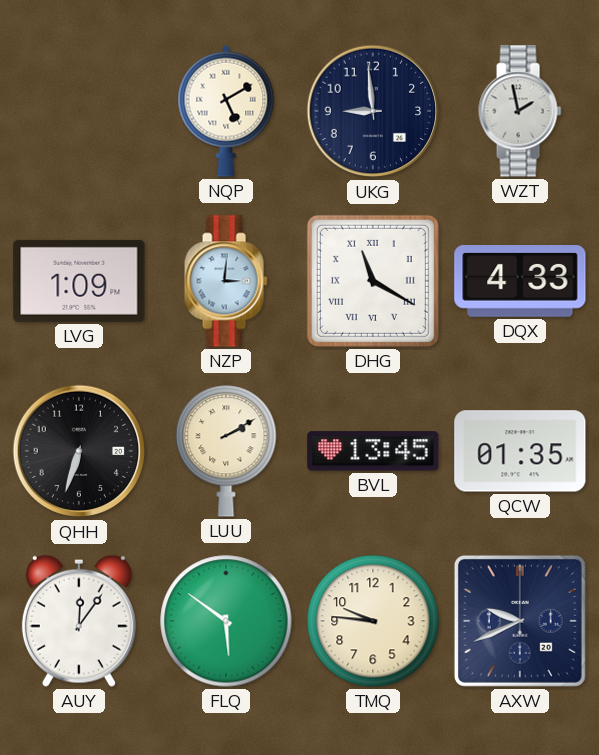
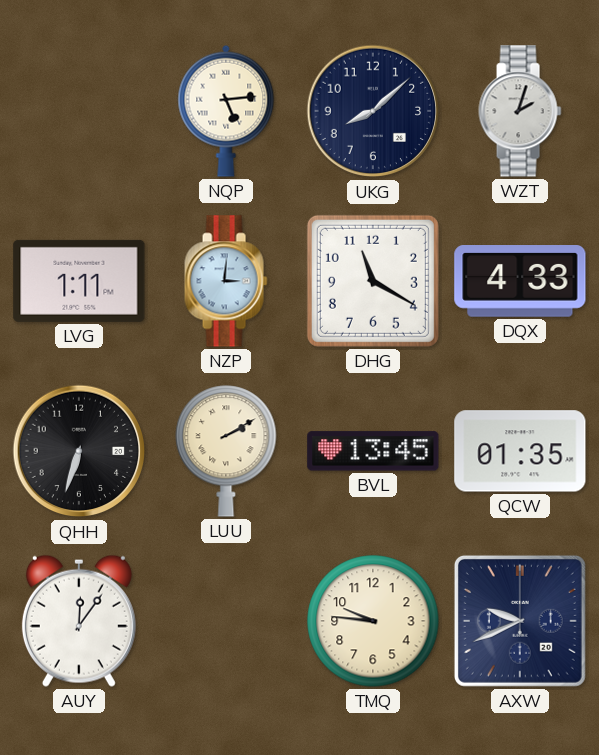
NQP: 5:10 -> 5:14 (226, 111)
UKG: 8:59 -> 8:08 (373, 111)
WZT: 1:58 -> 2:03 (520, 111)
LVG: 1:09 -> 1:11 (79, 281)
DHG numerals: Roman -> Arabic (373, 281)
FLQ: 5:51 -> none (226, 621)
